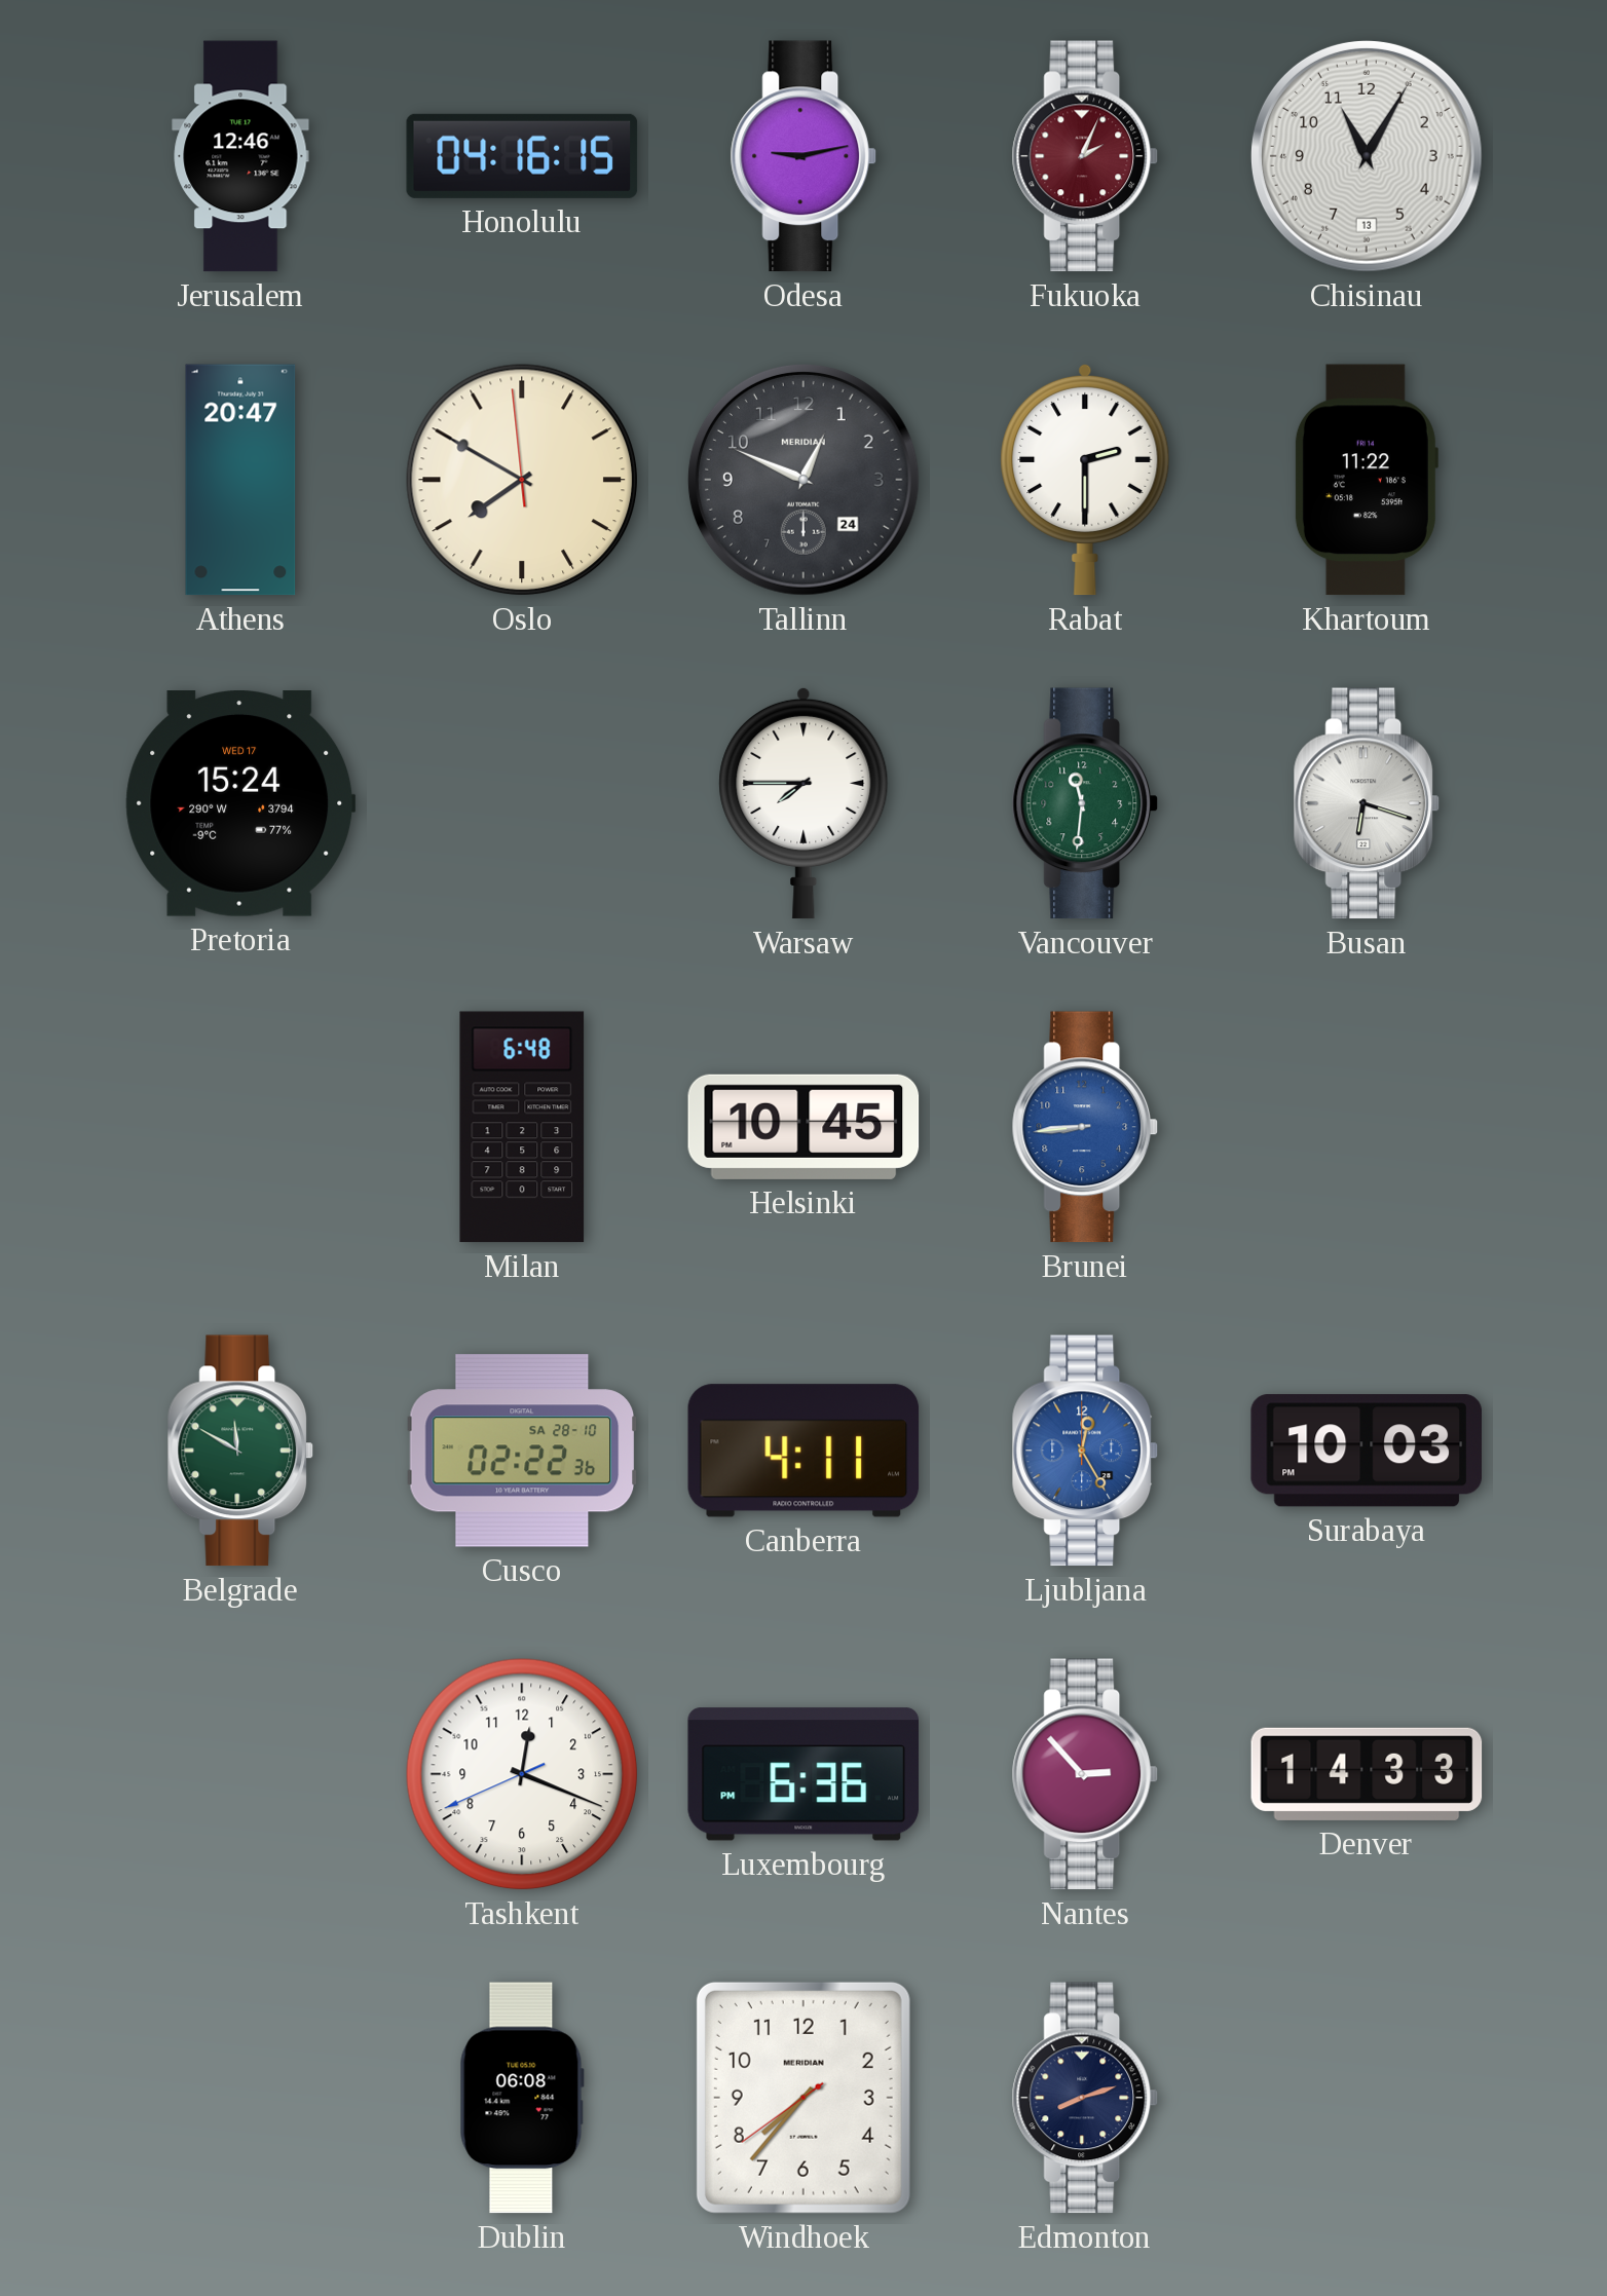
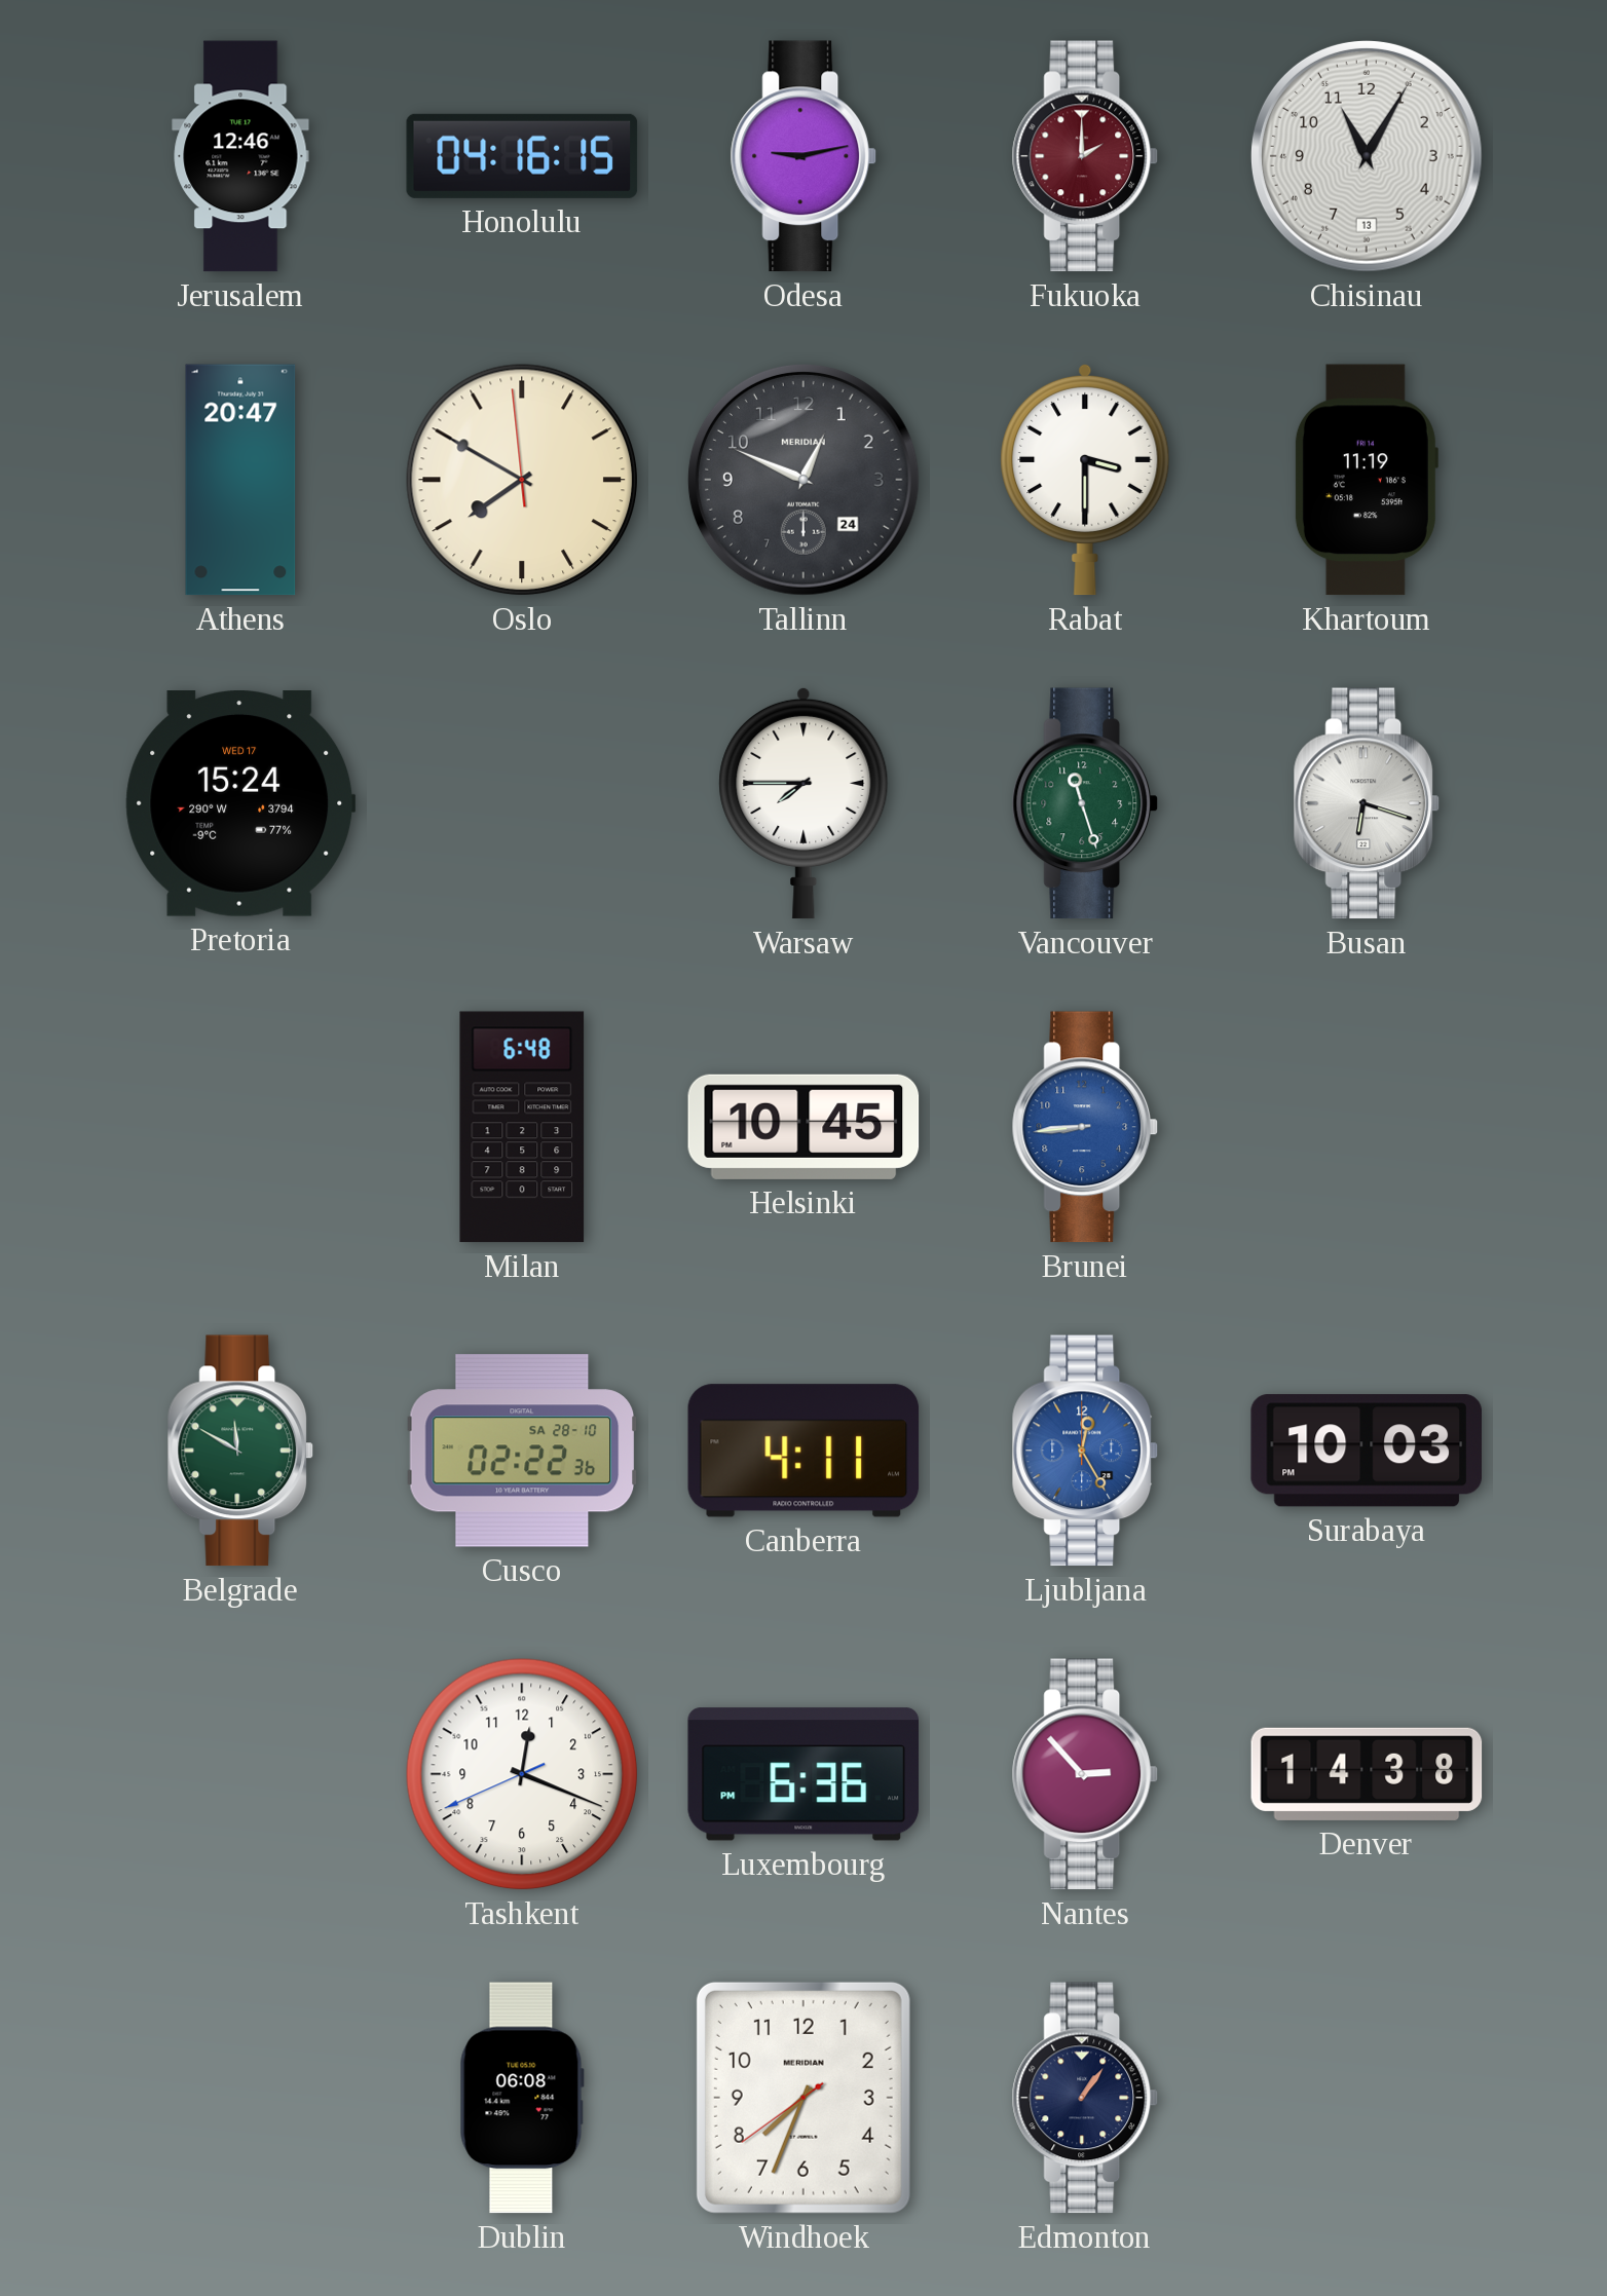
Fukuoka: 2:04 -> 2:00 (1085, 156)
Rabat: 2:30 -> 3:30 (1085, 480)
Khartoum: 11:22 -> 11:19 (1366, 480)
Vancouver: 11:31 -> 11:27 (1085, 803)
Denver: 14:33 -> 14:38 (1367, 1774)
Windhoek: 7:36 -> 7:33 (803, 2098)
Edmonton: 8:12 -> 1:06 (1085, 2098)
